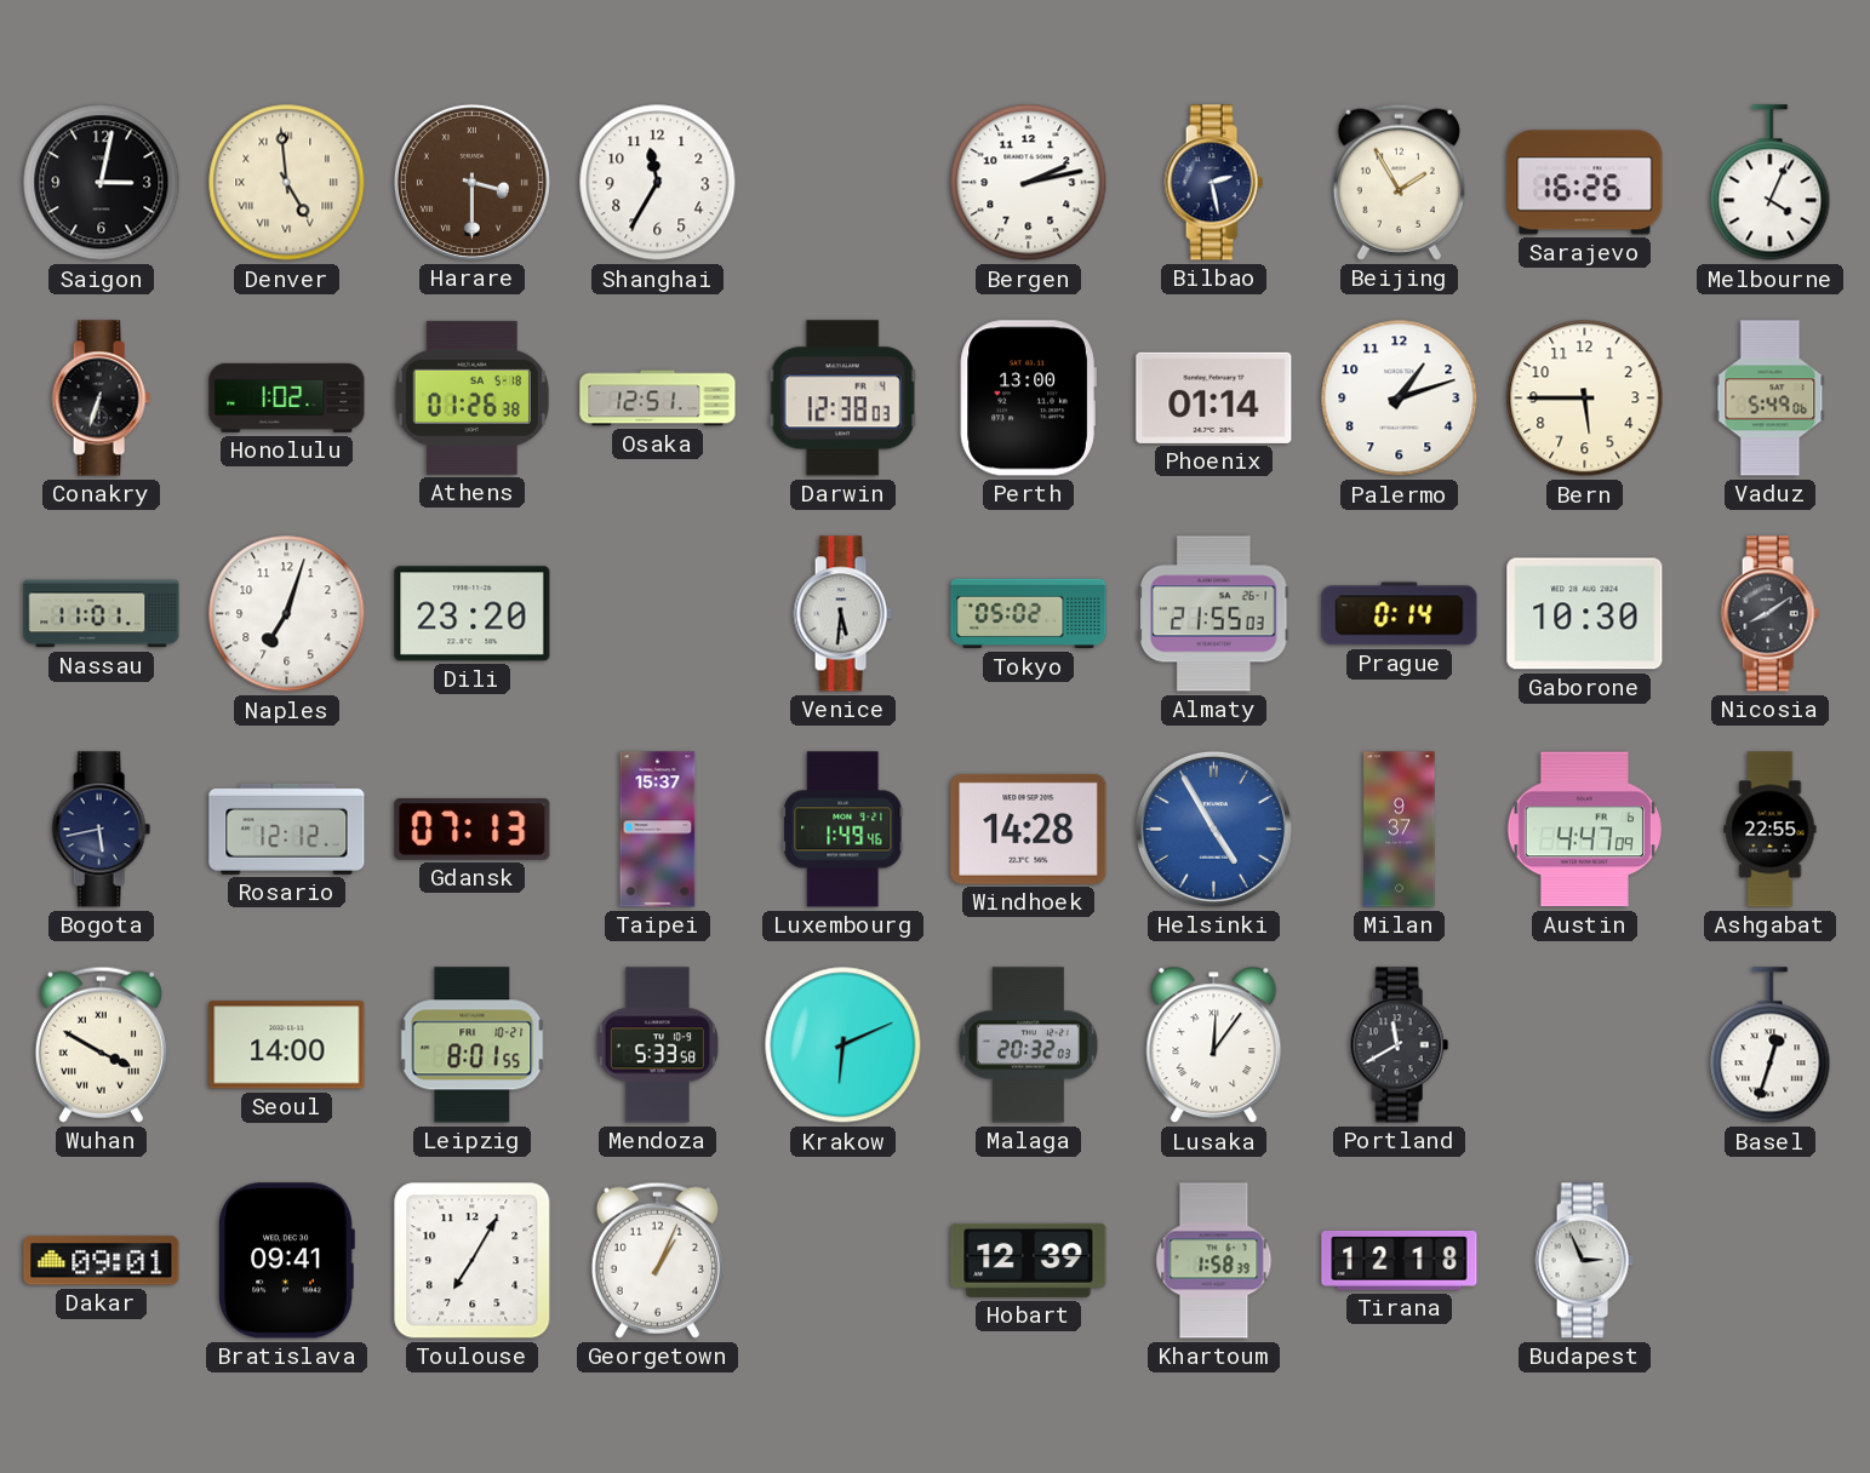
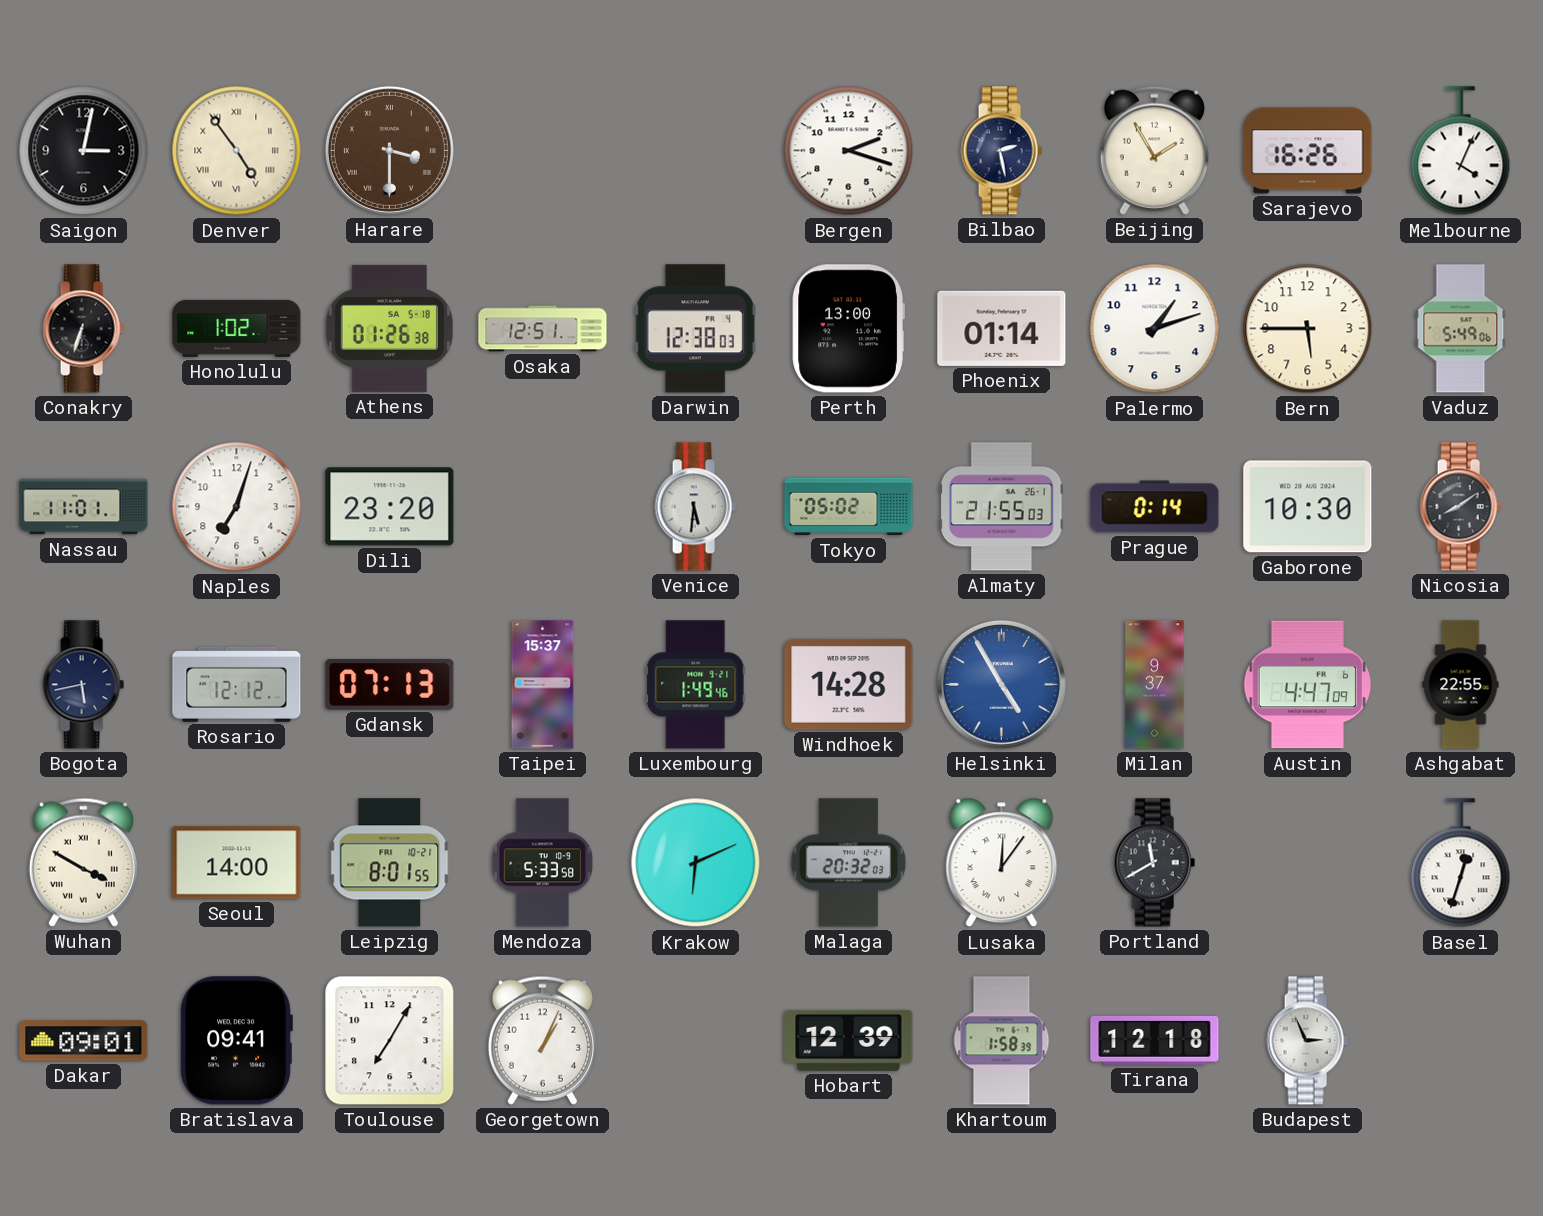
Denver: 4:59 -> 4:54 (237, 151)
Shanghai: 11:35 -> none (658, 183)
Bergen: 2:13 -> 2:18 (849, 151)
